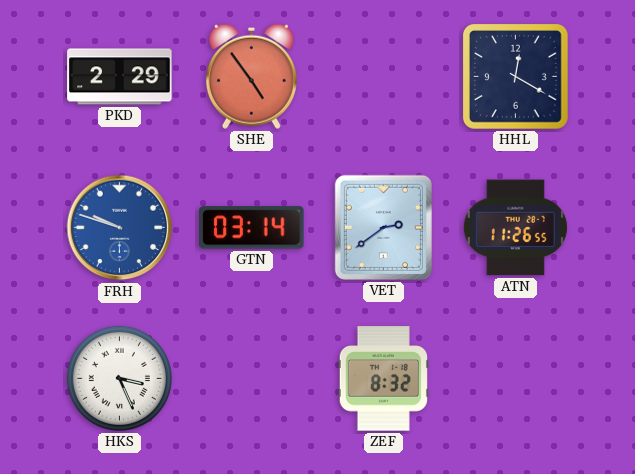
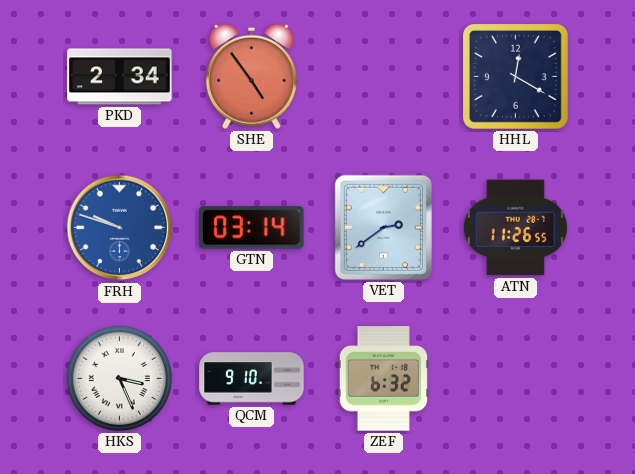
PKD: 2:29 -> 2:34 (120, 77)
QCM: none -> 9:10 (252, 379)
ZEF: 8:32 -> 6:32 (383, 379)
